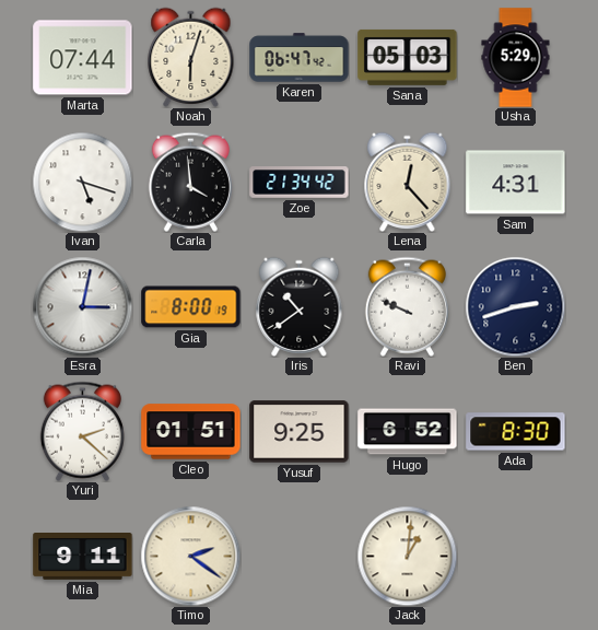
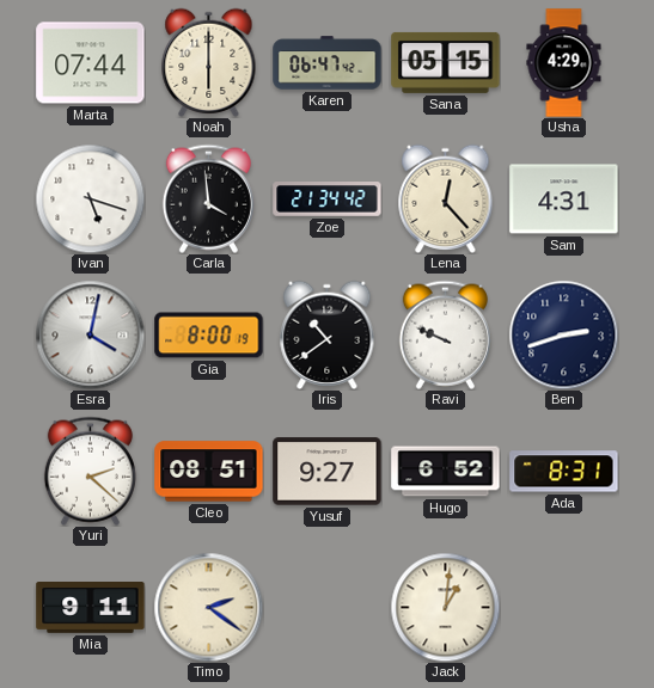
Noah: 6:03 -> 6:00 (209, 62)
Sana: 05:03 -> 05:15 (446, 62)
Usha: 5:29 -> 4:29 (564, 63)
Esra: 3:02 -> 4:02 (90, 334)
Cleo: 01:51 -> 08:51 (209, 472)
Yusuf: 9:25 -> 9:27 (328, 472)
Ada: 8:30 -> 8:31 (564, 472)
